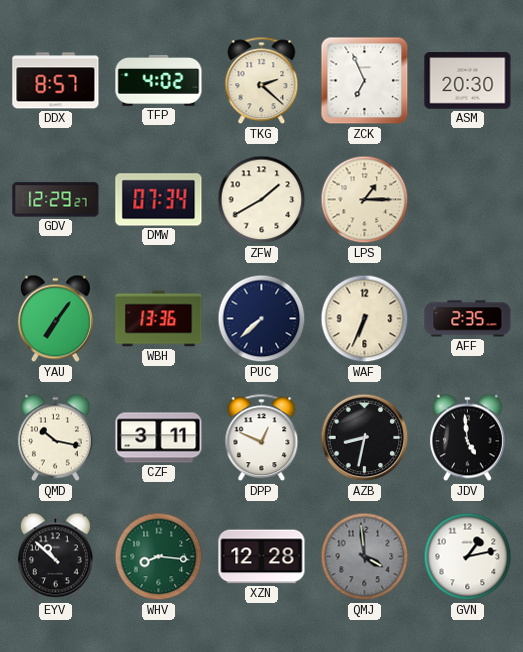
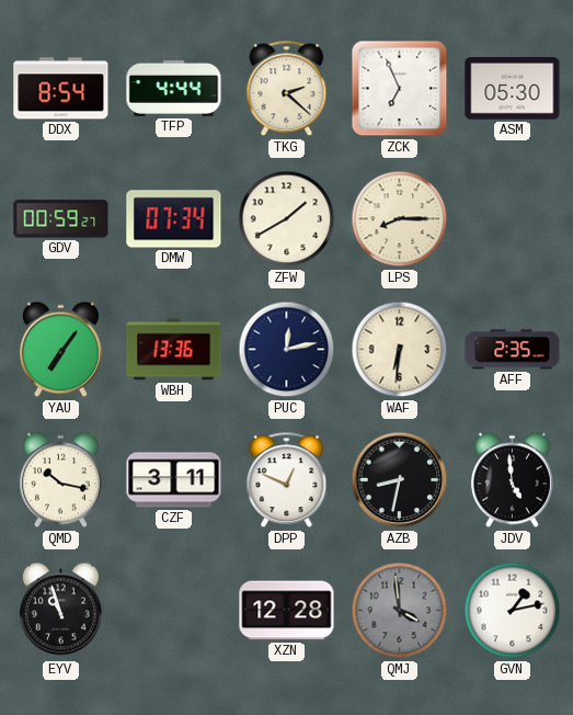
DDX: 8:57 -> 8:54 (61, 89)
TFP: 4:02 -> 4:44 (174, 88)
ASM: 20:30 -> 05:30 (513, 89)
GDV: 12:29 -> 00:59 (61, 219)
LPS: 1:15 -> 8:15 (400, 219)
PUC: 7:38 -> 12:13 (287, 350)
WAF: 6:34 -> 6:31 (400, 350)
EYV: 10:52 -> 10:57 (60, 611)
WHV: 8:16 -> none (159, 557)
